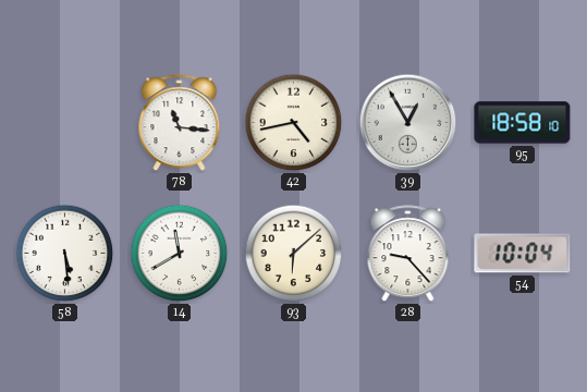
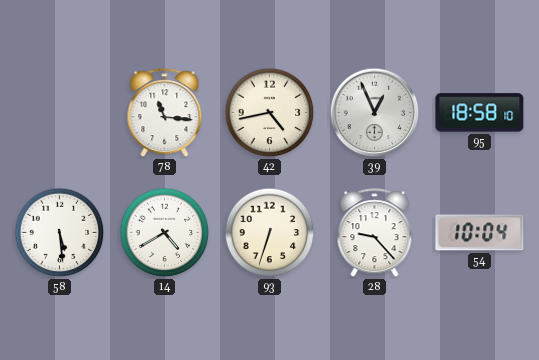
39: 12:55 -> 12:56 (375, 113)
14: 11:40 -> 4:40 (165, 233)
93: 6:08 -> 6:33 (270, 233)
